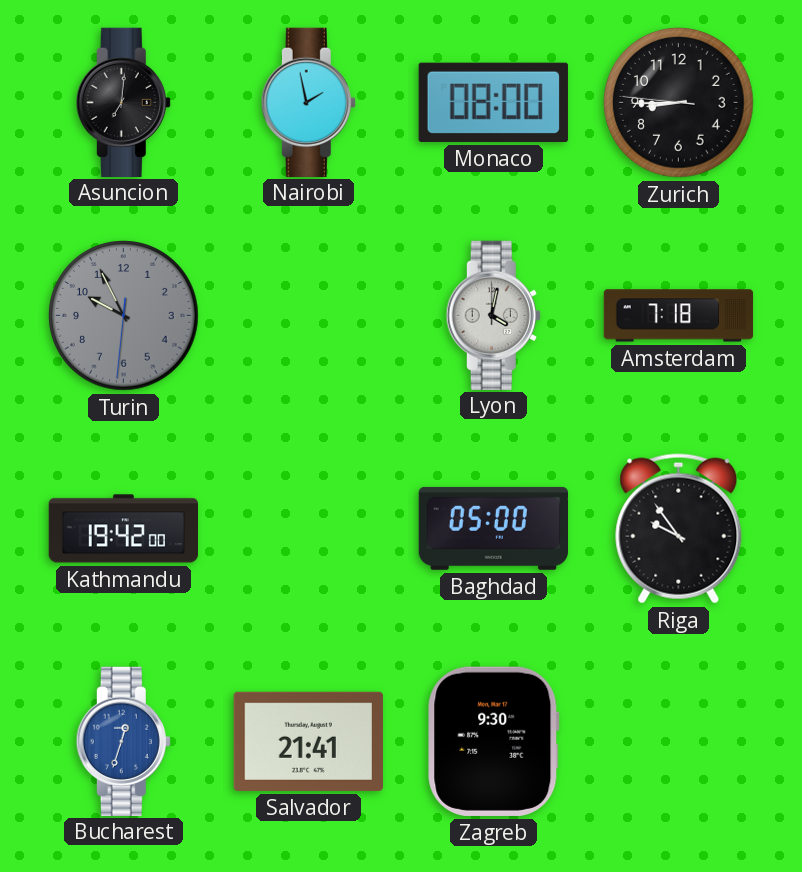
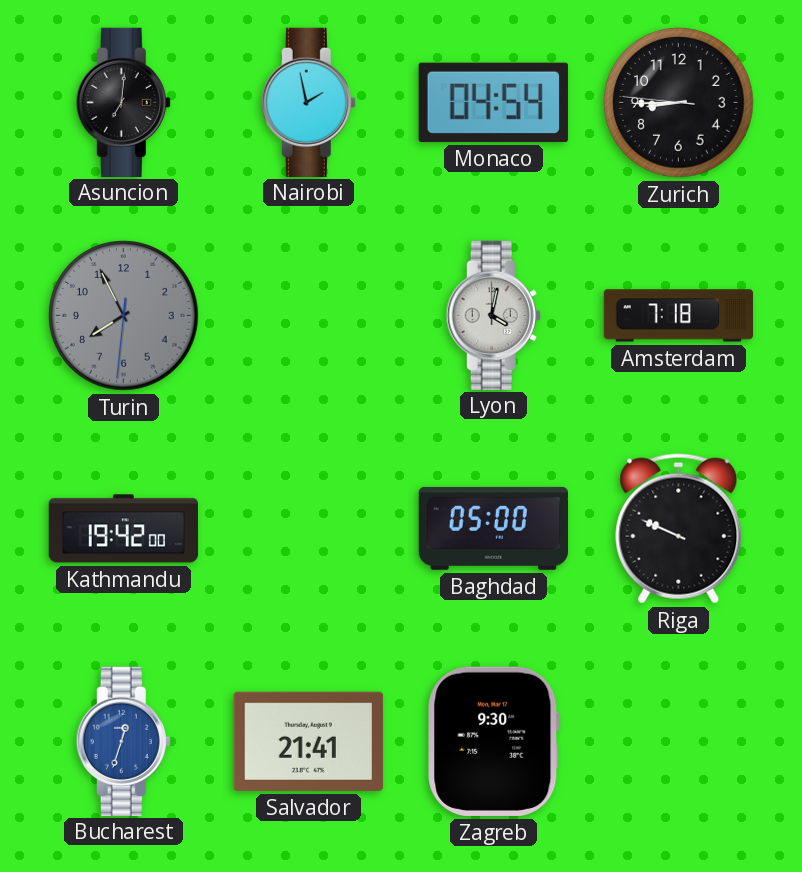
Monaco: 08:00 -> 04:54 (493, 102)
Turin: 9:55 -> 7:55 (124, 316)
Riga: 9:54 -> 9:49 (679, 529)
